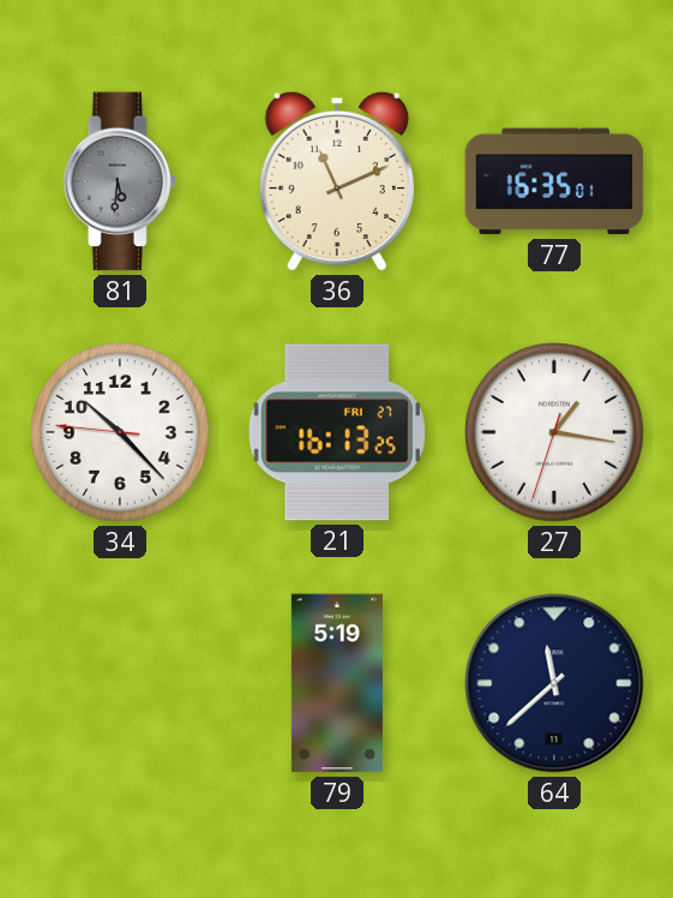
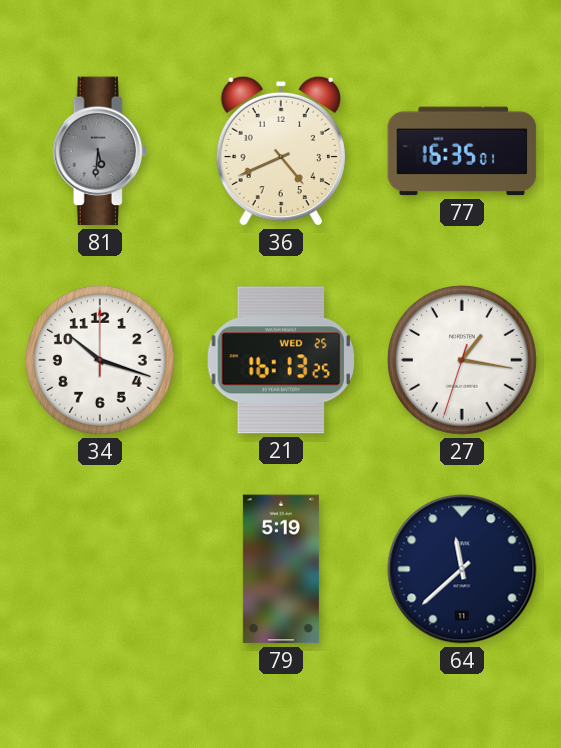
36: 11:11 -> 4:41 (281, 151)
34: 10:22 -> 10:18 (101, 361)
21 date: FRI 27 -> WED 25 (280, 360)
